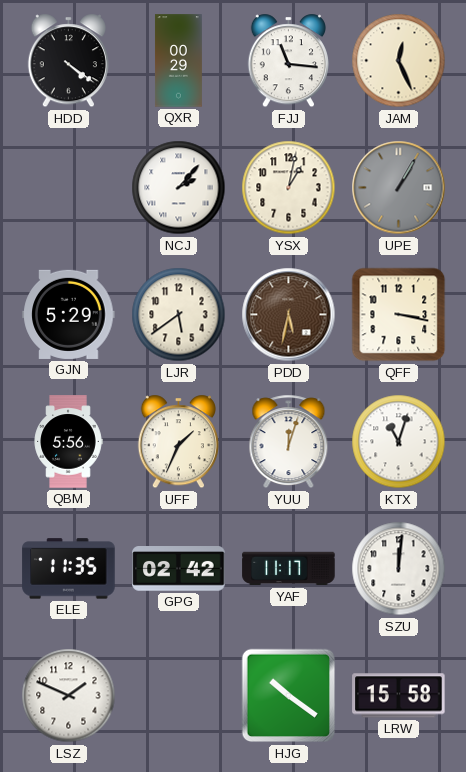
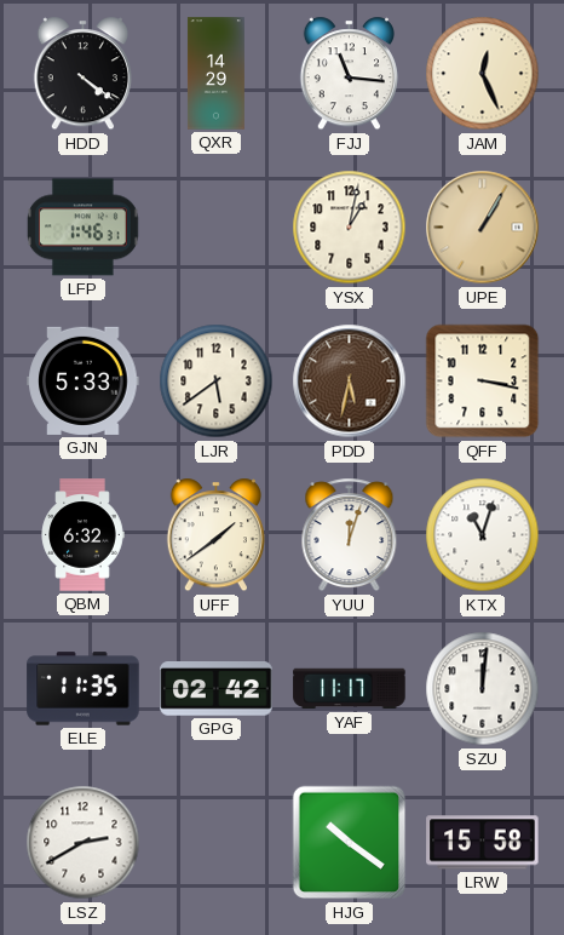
QXR: 00:29 -> 14:29 (215, 74)
LFP: none -> 1:46 (82, 228)
NCJ: 2:07 -> none (179, 188)
UPE dial: grey -> champagne (483, 228)
GJN: 5:29 -> 5:33 (84, 380)
QBM: 5:56 -> 6:32 (82, 535)
UFF: 1:34 -> 1:39 (215, 535)
LSZ: 1:49 -> 2:40 (84, 843)
